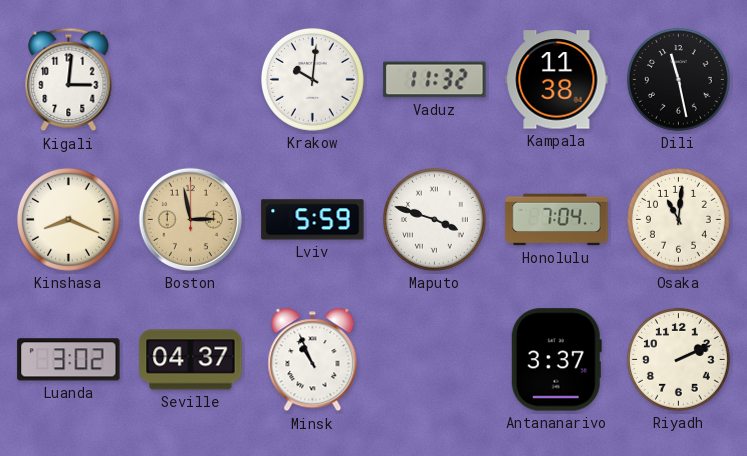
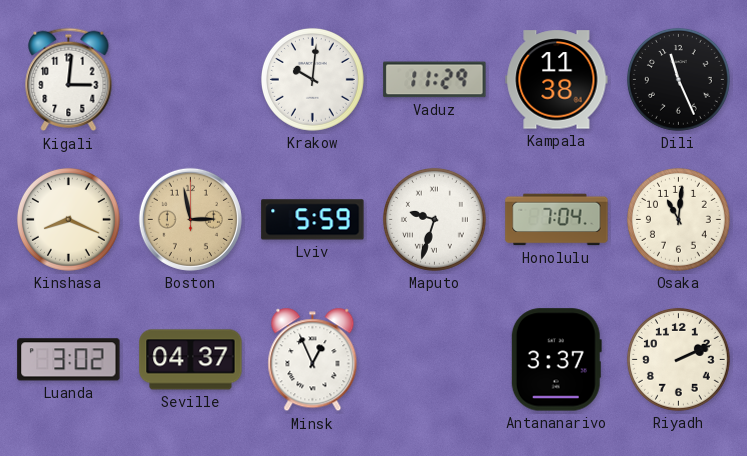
Vaduz: 11:32 -> 11:29 (435, 80)
Dili: 11:28 -> 11:26 (678, 79)
Maputo: 3:48 -> 9:33 (434, 219)
Minsk: 10:56 -> 12:56 (313, 360)
